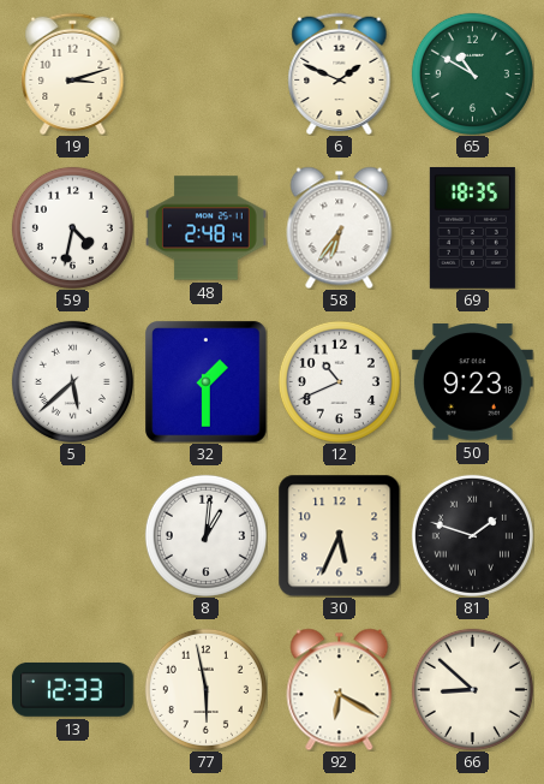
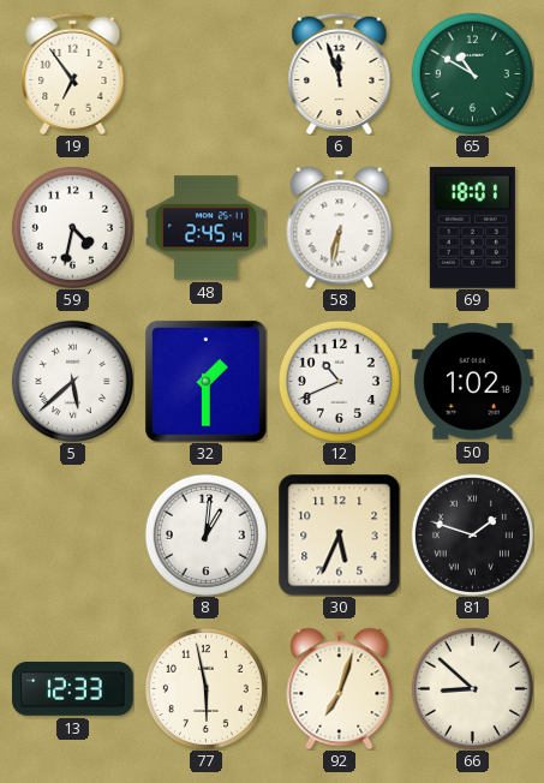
19: 3:12 -> 6:54 (73, 73)
6: 1:49 -> 11:57 (340, 73)
48: 2:48 -> 2:45 (207, 228)
58: 6:36 -> 6:32 (340, 227)
69: 18:35 -> 18:01 (472, 227)
50: 9:23 -> 1:02 (472, 382)
92: 6:20 -> 7:03 (340, 688)
